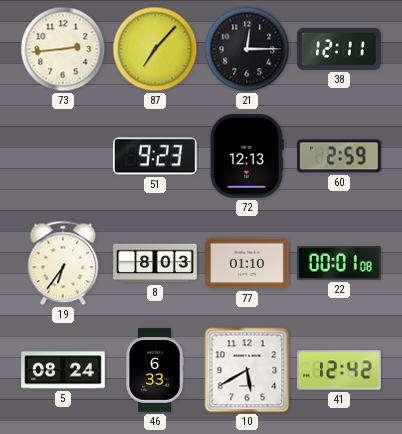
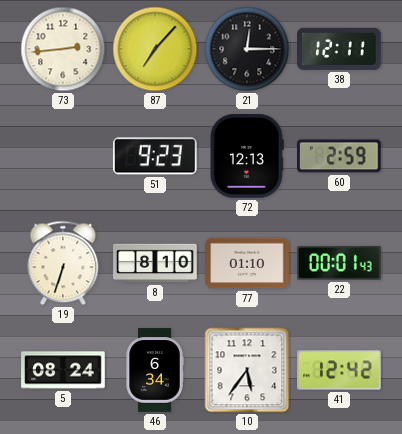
19: 6:36 -> 6:33 (63, 263)
8: 8:03 -> 8:10 (155, 263)
22: 00:01:08 -> 00:01:43 (339, 263)
46: 6:33 -> 6:34 (155, 370)
10: 5:40 -> 5:36 (247, 370)
